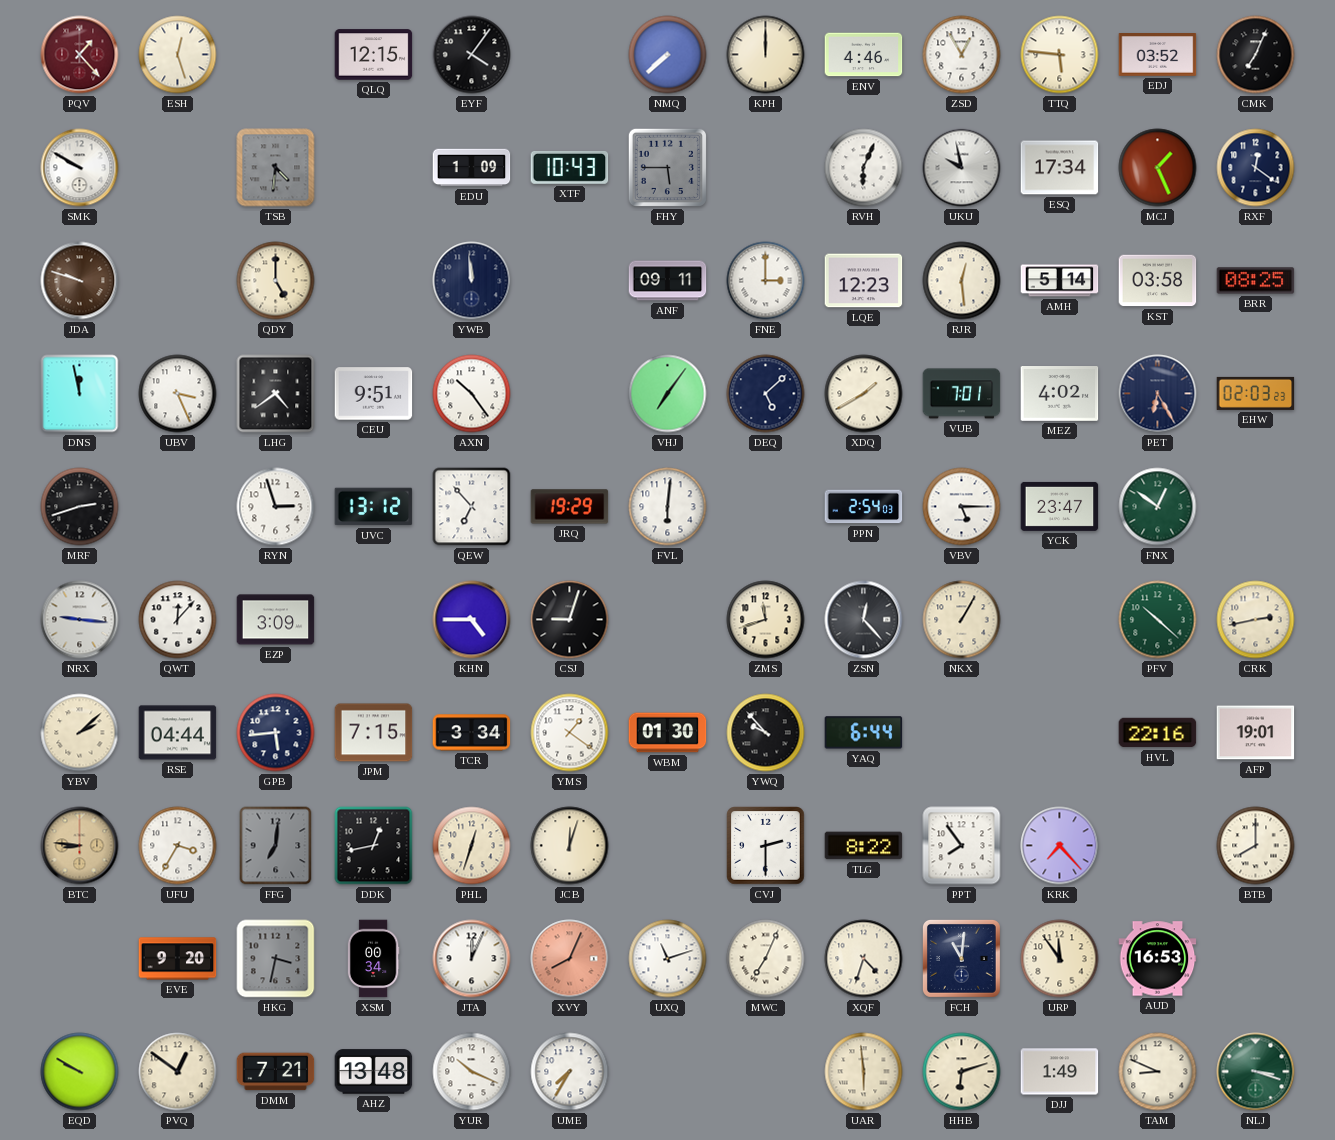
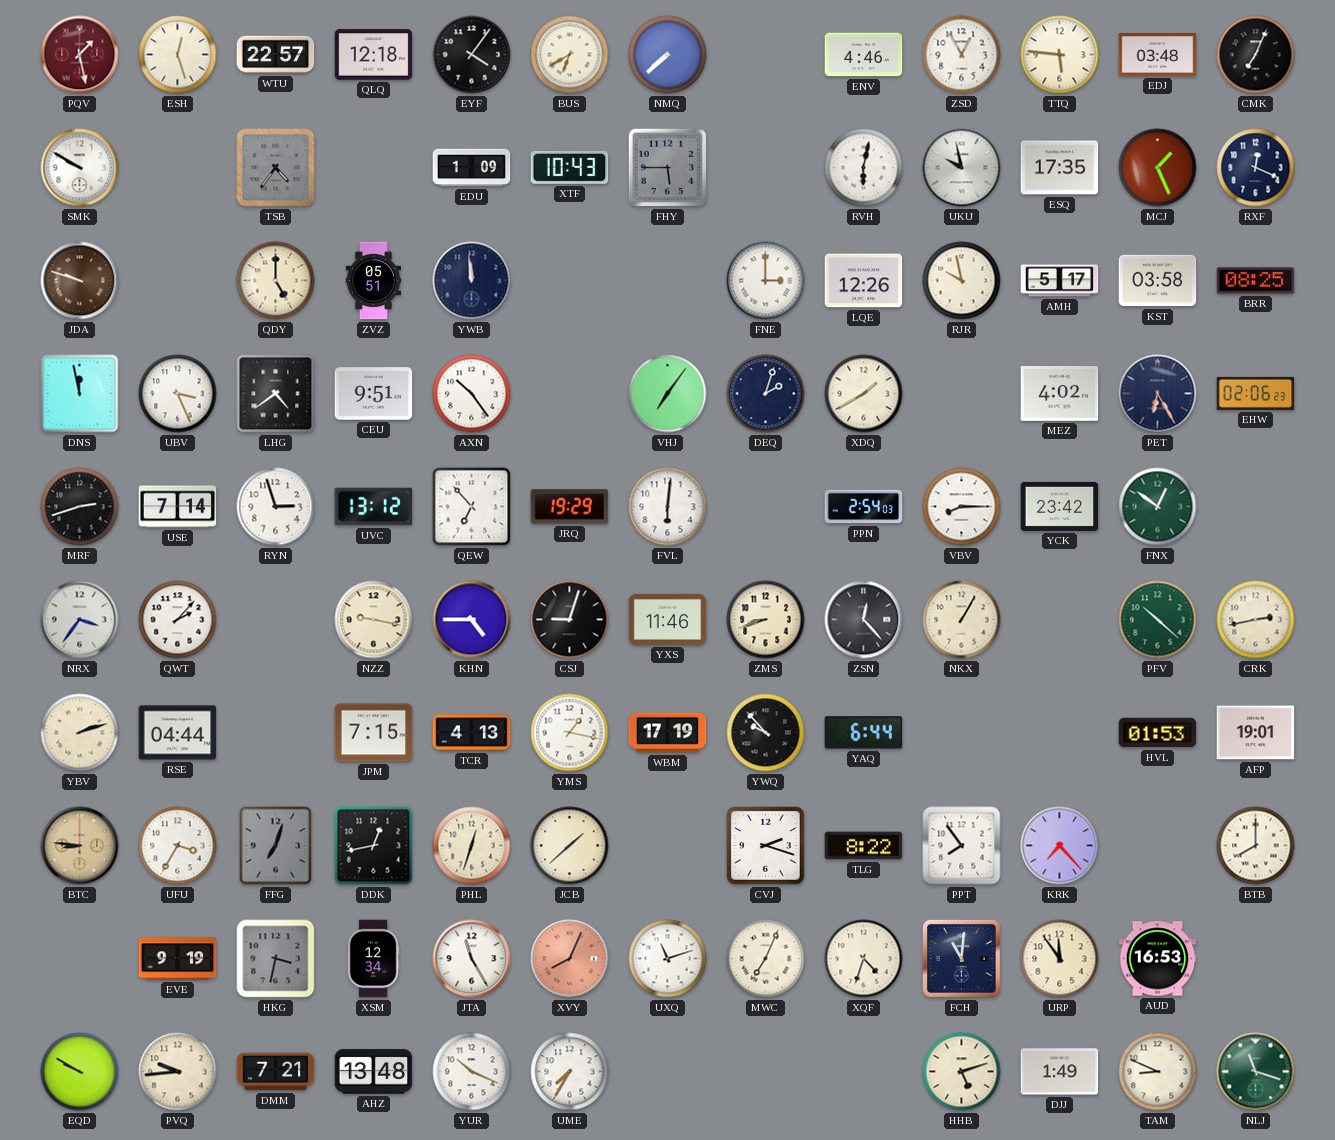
PQV: 1:23 -> 1:28 (80, 55)
WTU: none -> 22:57 (276, 55)
QLQ: 12:15 -> 12:18 (374, 55)
BUS: none -> 6:40 (570, 55)
KPH: 12:00 -> none (766, 55)
EDJ: 03:52 -> 03:48 (1158, 55)
TSB: 4:31 -> 4:36 (276, 168)
RVH: 6:04 -> 6:02 (864, 168)
ESQ: 17:34 -> 17:35 (1060, 168)
RXF: 12:21 -> 12:19 (1256, 168)
ZVZ: none -> 05:51 (374, 281)
ANF: 09:11 -> none (668, 281)
LQE: 12:23 -> 12:26 (864, 281)
RJR: 12:29 -> 9:58 (962, 281)
AMH: 5:14 -> 5:17 (1060, 281)
DEQ: 5:08 -> 2:03 (766, 394)
VUB: 7:01 -> none (962, 394)
EHW: 02:03 -> 02:06 (1256, 393)
USE: none -> 7:14 (178, 507)
VBV: 5:15 -> 8:15 (962, 507)
YCK: 23:47 -> 23:42 (1060, 506)
NRX: 9:16 -> 3:36 (80, 620)
QWT: 12:07 -> 2:07 (178, 620)
EZP: 3:09 -> none (276, 620)
NZZ: none -> 9:17 (374, 620)
YXS: none -> 11:46 (668, 619)
ZMS: 11:42 -> 8:42 (766, 620)
YBV: 2:08 -> 2:12 (80, 733)
GPB: 5:44 -> none (276, 733)
TCR: 3:34 -> 4:13 (472, 733)
YMS: 1:21 -> 1:17 (570, 733)
WBM: 01:30 -> 17:19 (668, 733)
HVL: 22:16 -> 01:53 (1158, 733)
FFG: 7:01 -> 7:03 (276, 846)
JCB: 12:03 -> 1:38 (570, 846)
CVJ: 2:30 -> 2:18 (766, 846)
EVE: 9:20 -> 9:19 (178, 959)
XSM: 00:34 -> 12:34 (373, 959)
JTA: 12:04 -> 11:25 (472, 959)
PVQ: 12:51 -> 9:44 (178, 1072)
UAR: 5:59 -> none (864, 1072)
HHB: 6:12 -> 5:12 (962, 1072)
NLJ: 3:18 -> 11:18 (1256, 1072)
